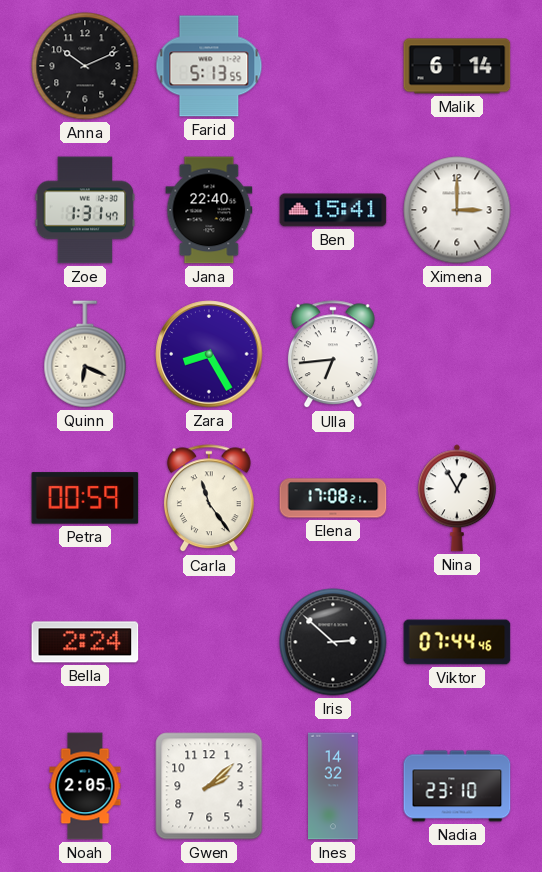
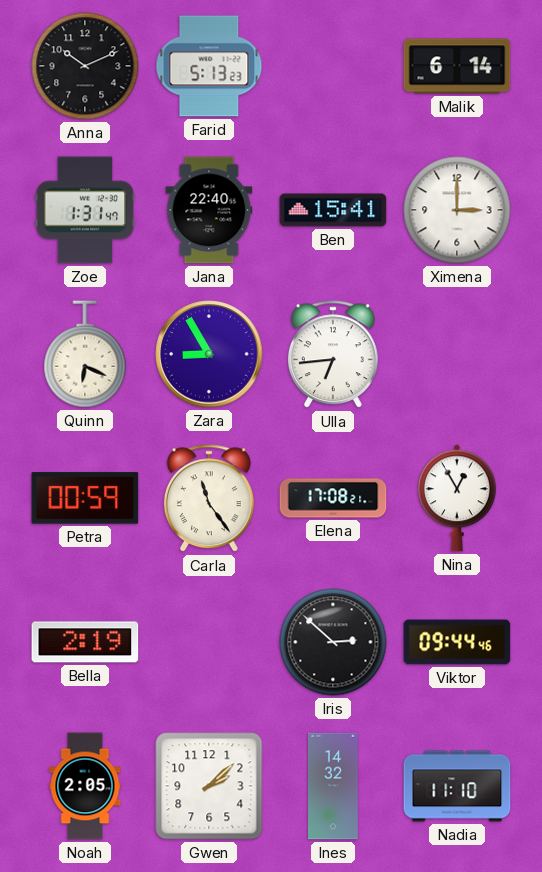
Farid: 5:13:55 -> 5:13:23 (209, 66)
Zara: 8:25 -> 8:55 (209, 354)
Bella: 2:24 -> 2:19 (85, 642)
Viktor: 07:44 -> 09:44 (457, 642)
Nadia: 23:10 -> 11:10 (457, 786)
